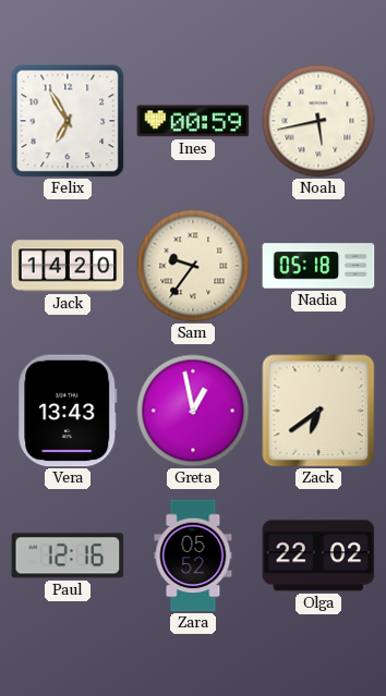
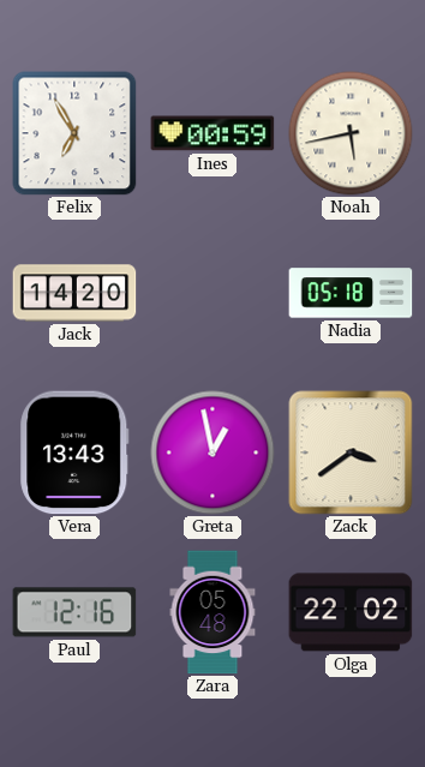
Sam: 9:36 -> none (193, 266)
Zack: 6:39 -> 3:39 (351, 453)
Zara: 05:52 -> 05:48 (212, 612)
